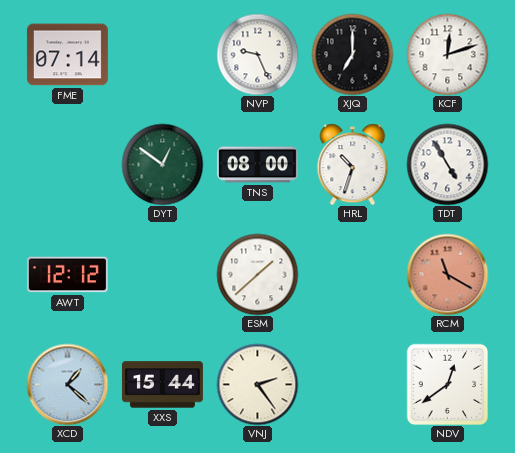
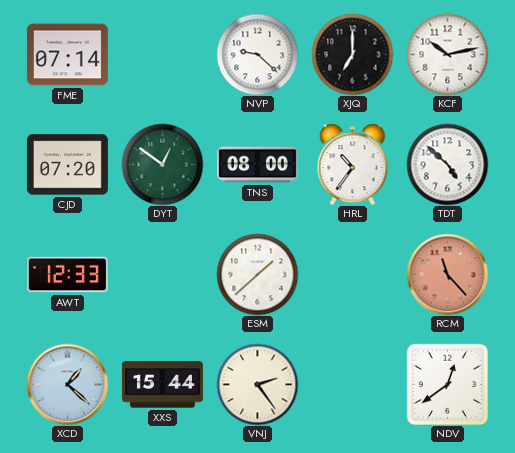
NVP: 9:26 -> 9:22 (257, 54)
KCF: 12:12 -> 10:13 (447, 54)
CJD: none -> 07:20 (67, 165)
HRL: 10:33 -> 10:36 (353, 164)
TDT: 4:55 -> 4:52 (447, 164)
AWT: 12:12 -> 12:33 (67, 275)
RCM: 11:20 -> 11:23 (447, 274)
